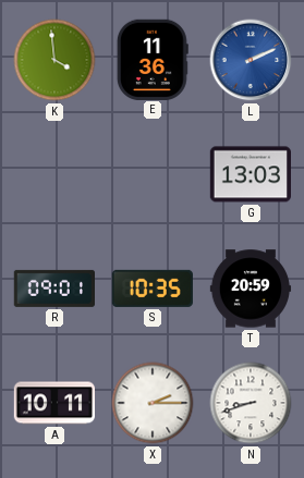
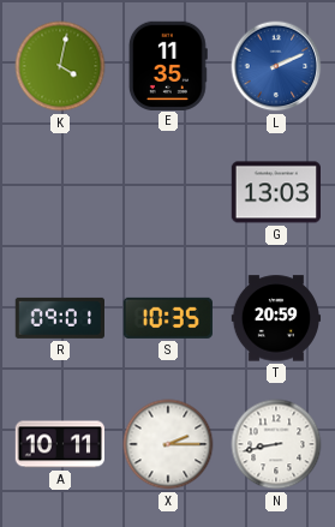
K: 3:59 -> 4:02 (60, 66)
E: 11:36 -> 11:35 (168, 65)
N: 8:42 -> 8:43 (276, 444)
